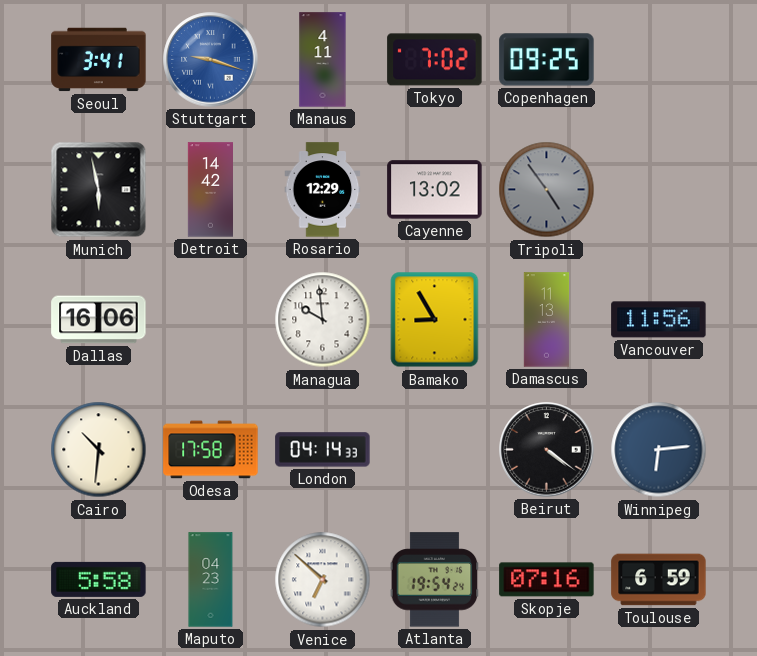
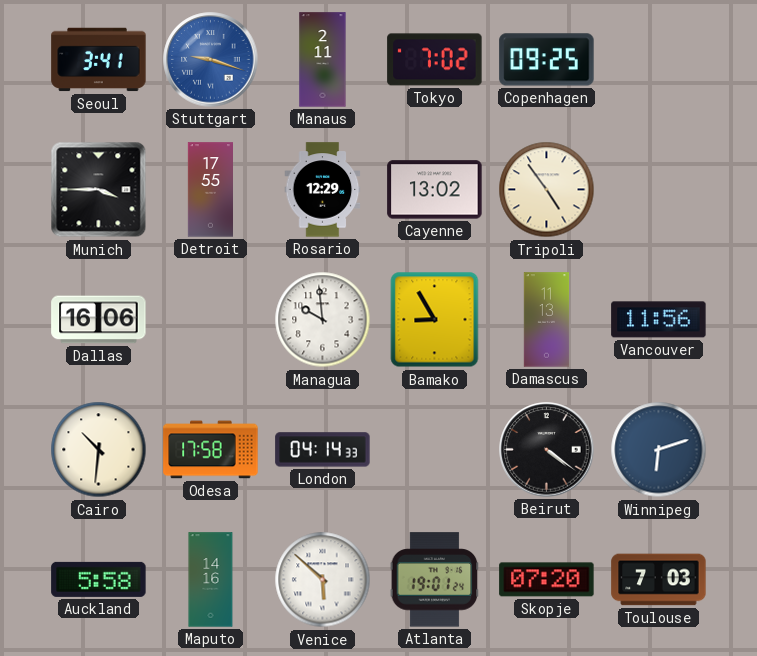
Manaus: 4:11 -> 2:11 (323, 60)
Munich: 5:58 -> 3:45 (99, 190)
Detroit: 14:42 -> 17:55 (210, 190)
Tripoli dial: grey -> cream (547, 190)
Winnipeg: 6:14 -> 6:12 (659, 450)
Maputo: 04:23 -> 14:16 (211, 580)
Venice: 6:52 -> 5:52 (323, 580)
Atlanta: 19:54 -> 19:01 (435, 580)
Skopje: 07:16 -> 07:20 (547, 580)
Toulouse: 6:59 -> 7:03 (659, 580)
